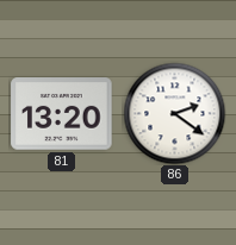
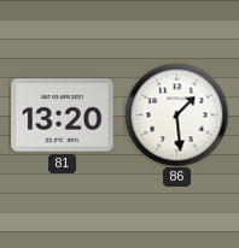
86: 2:21 -> 1:29 (176, 114)
